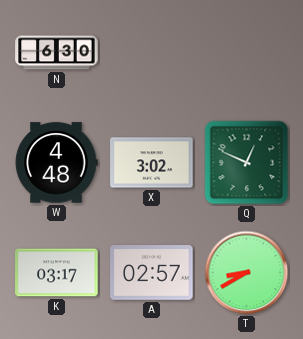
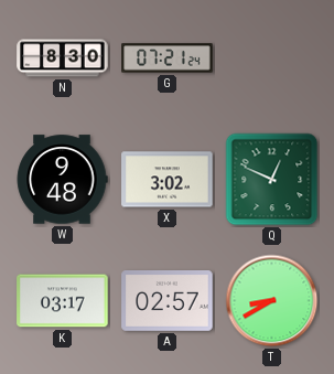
N: 6:30 -> 8:30 (63, 58)
G: none -> 07:21 (168, 58)
W: 4:48 -> 9:48 (62, 180)
